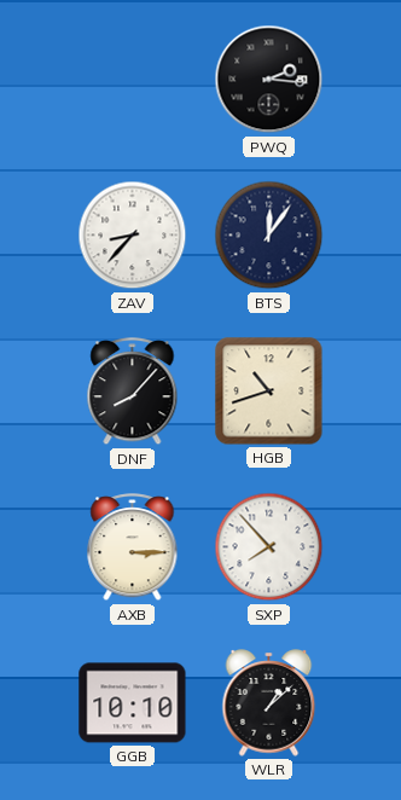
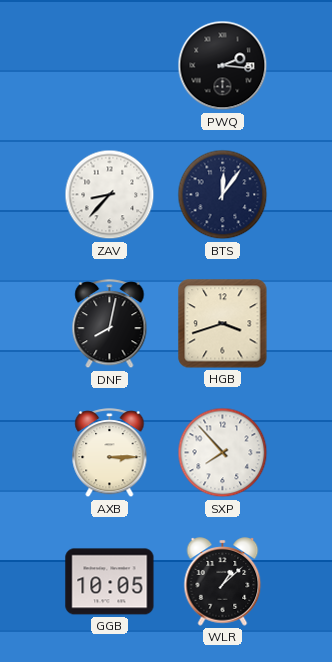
DNF: 8:07 -> 8:02 (110, 324)
HGB: 10:42 -> 3:42 (223, 324)
GGB: 10:10 -> 10:05 (110, 582)
